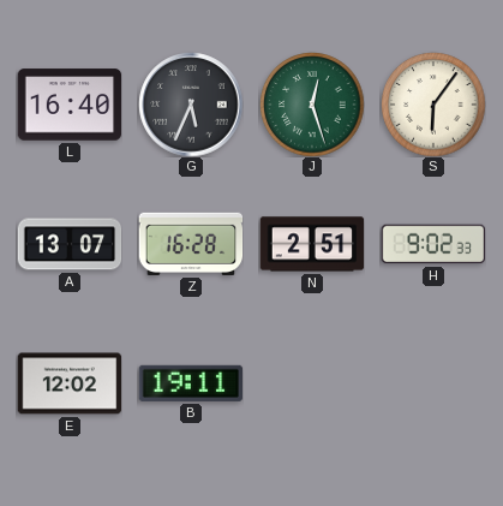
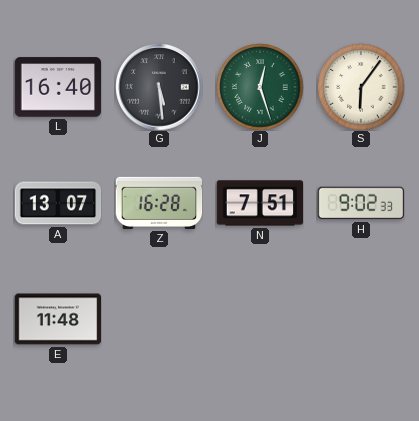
G: 5:34 -> 5:29 (159, 87)
N: 2:51 -> 7:51 (260, 203)
E: 12:02 -> 11:48 (58, 319)
B: 19:11 -> none (191, 383)
